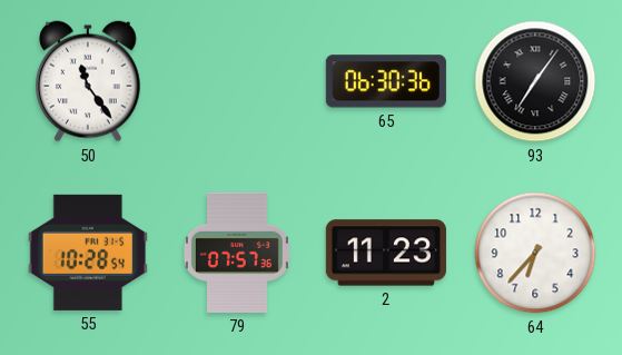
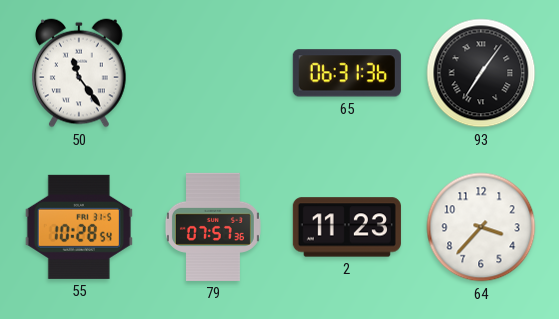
65: 06:30 -> 06:31 (347, 73)
64: 6:37 -> 3:37 (481, 227)
